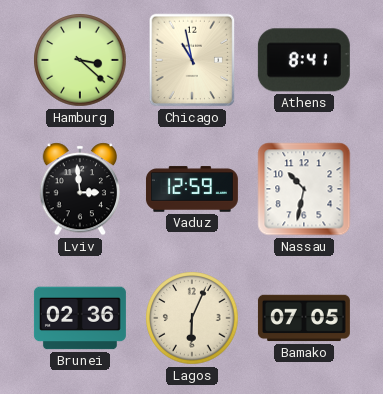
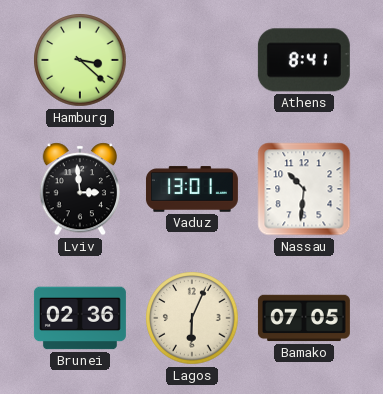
Chicago: 10:58 -> none (192, 60)
Vaduz: 12:59 -> 13:01 (192, 189)
Nassau: 10:32 -> 10:31 (304, 189)
